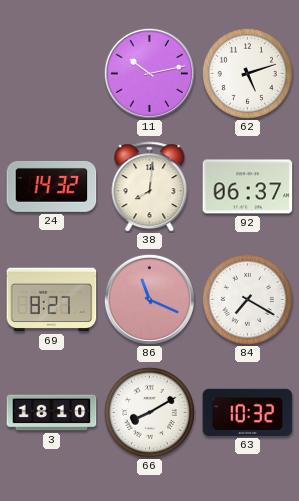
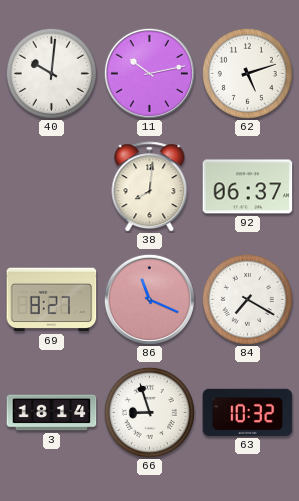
40: none -> 10:01 (51, 73)
24: 14:32 -> none (52, 186)
3: 18:10 -> 18:14 (52, 413)
66: 8:10 -> 8:57 (149, 412)
